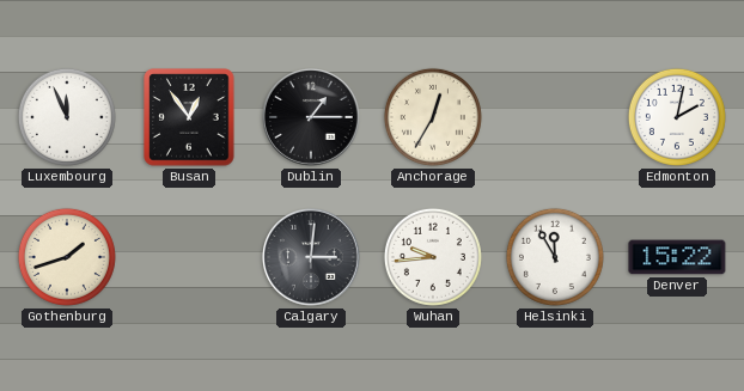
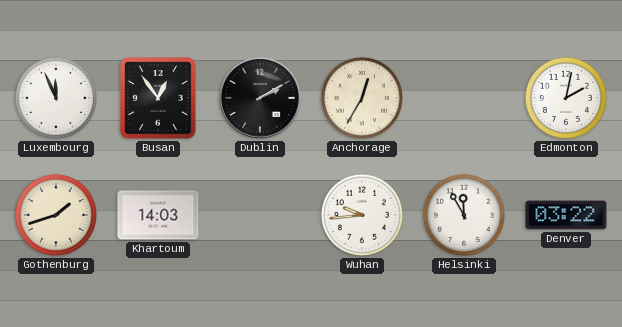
Dublin: 1:15 -> 2:10 (261, 99)
Khartoum: none -> 14:03 (158, 215)
Calgary: 3:01 -> none (312, 258)
Denver: 15:22 -> 03:22 (566, 215)
